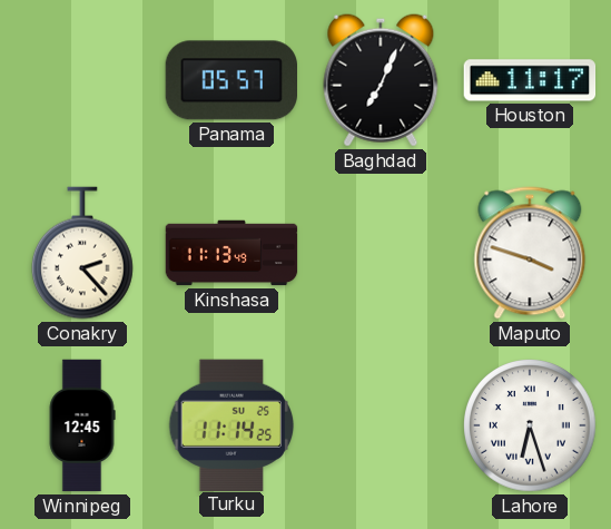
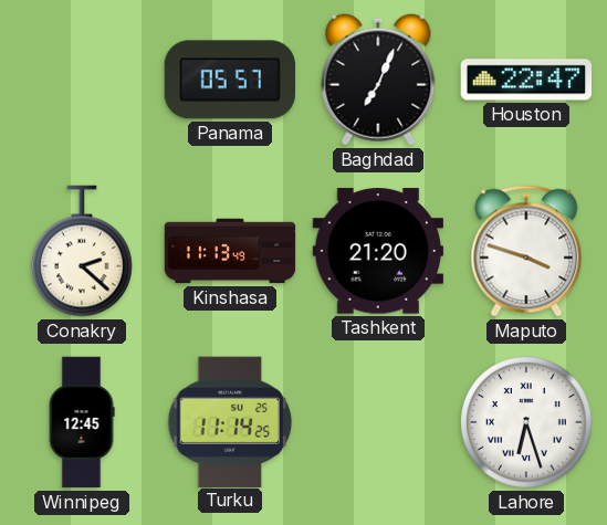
Houston: 11:17 -> 22:47 (526, 80)
Conakry: 2:23 -> 2:22 (83, 251)
Tashkent: none -> 21:20 (378, 251)
